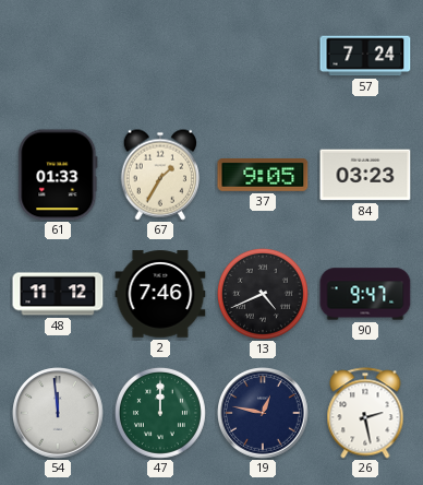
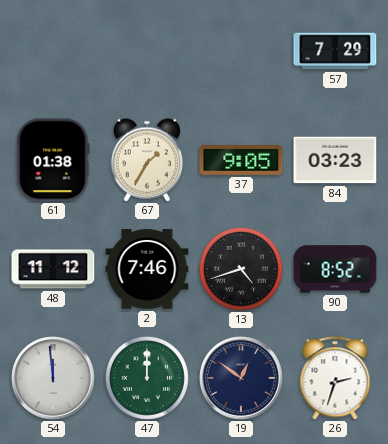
57: 7:24 -> 7:29 (335, 51)
61: 01:33 -> 01:38 (53, 160)
13: 4:41 -> 4:42 (241, 269)
90: 9:47 -> 8:52 (335, 269)
19: 12:47 -> 12:51 (241, 378)
26: 2:28 -> 2:33 (335, 378)
